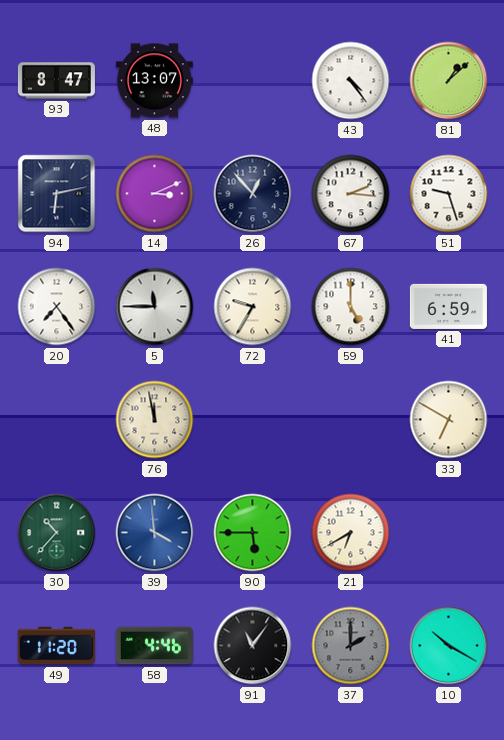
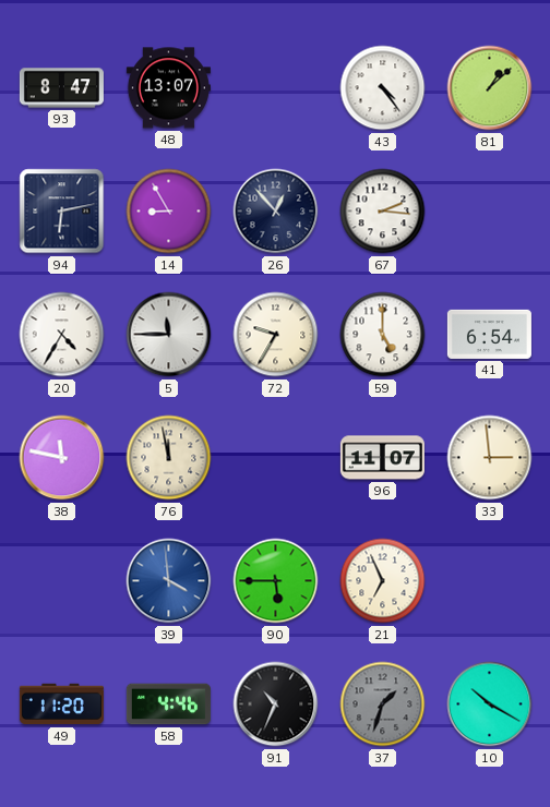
14: 3:11 -> 8:55 (169, 212)
51: 9:27 -> none (449, 194)
20: 7:24 -> 4:35 (62, 335)
41: 6:59 -> 6:54 (489, 334)
38: none -> 11:47 (62, 458)
96: none -> 11:07 (382, 458)
33: 6:50 -> 2:59 (490, 458)
30: 10:37 -> none (57, 533)
21: 6:40 -> 6:56 (383, 581)
91: 11:06 -> 10:34 (276, 704)
37: 2:00 -> 1:33 (383, 704)
